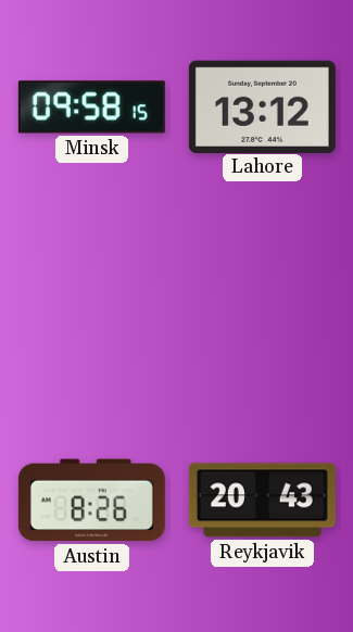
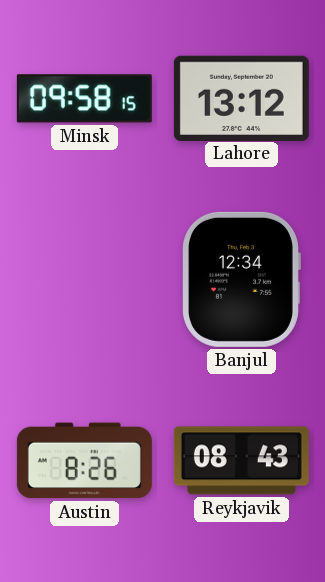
Banjul: none -> 12:34 (242, 279)
Reykjavik: 20:43 -> 08:43 (241, 461)
